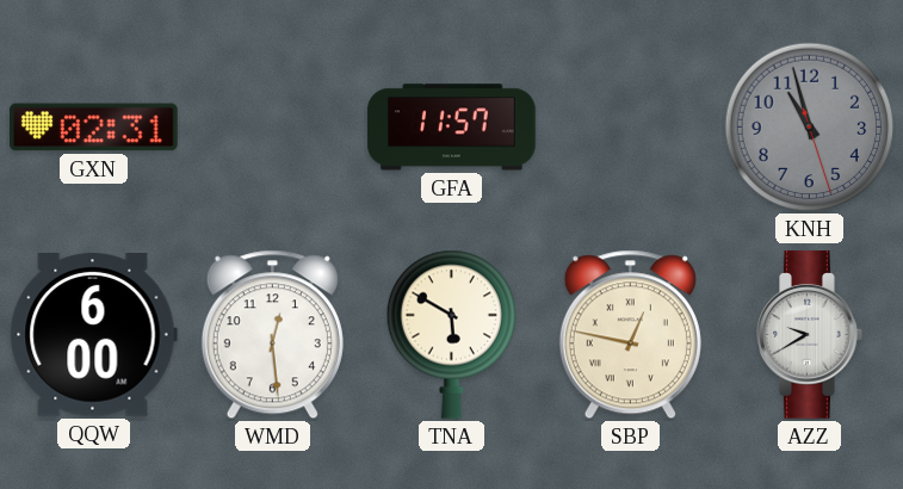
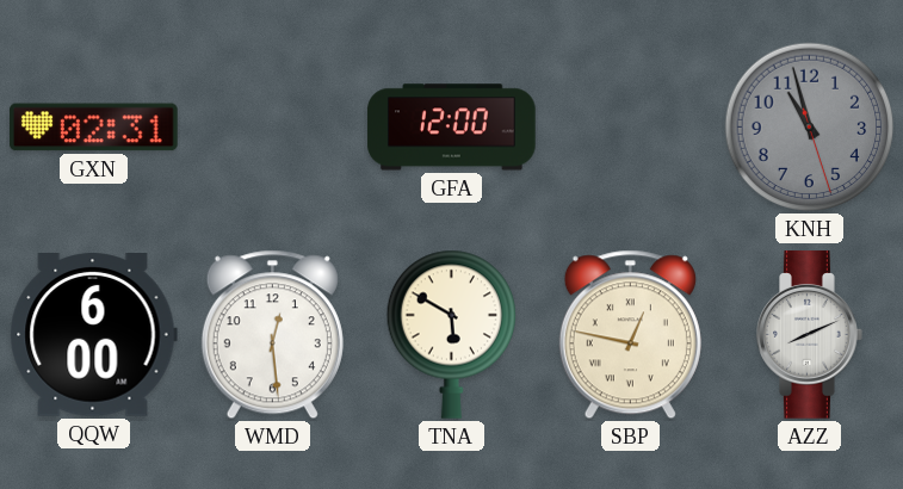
GFA: 11:57 -> 12:00 (452, 128)
AZZ: 9:40 -> 8:11 (810, 335)
